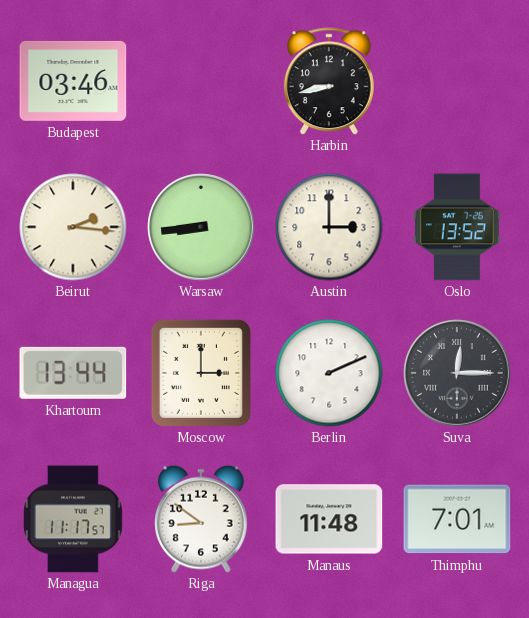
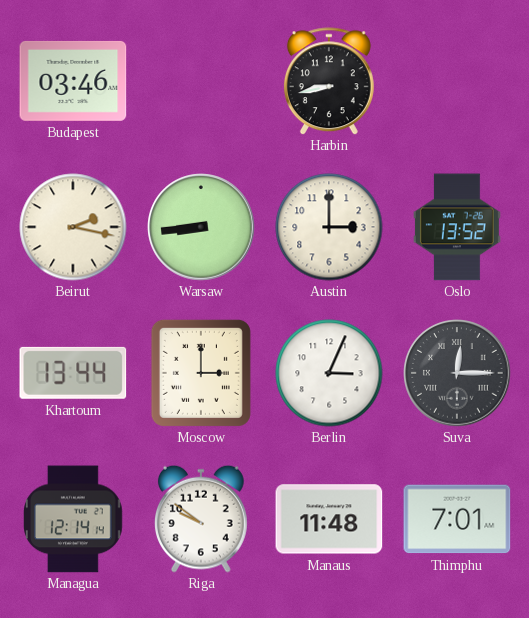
Beirut: 2:16 -> 2:17 (73, 227)
Berlin: 2:11 -> 3:04 (329, 373)
Managua: 11:17 -> 12:14 (74, 519)
Riga: 8:51 -> 9:51 (201, 519)
